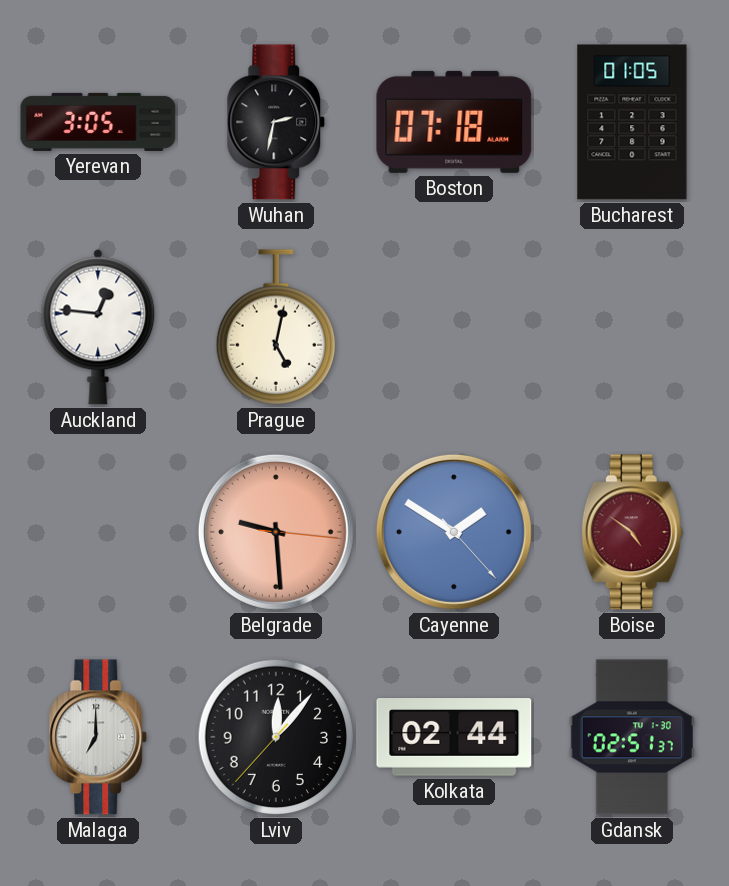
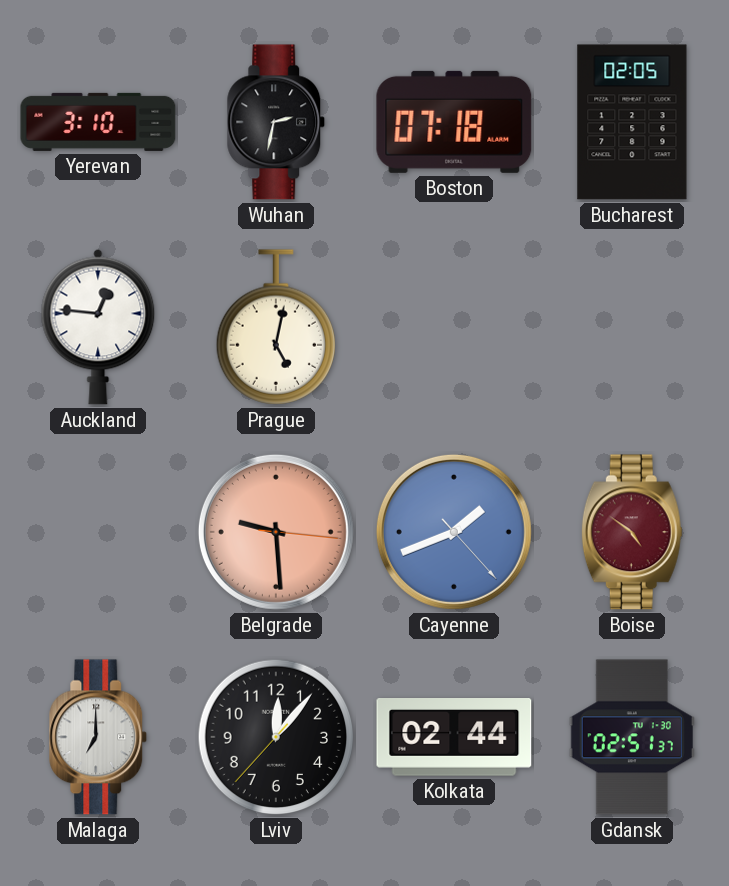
Yerevan: 3:05 -> 3:10 (98, 122)
Bucharest: 01:05 -> 02:05 (632, 122)
Cayenne: 1:50 -> 1:41 (454, 532)
